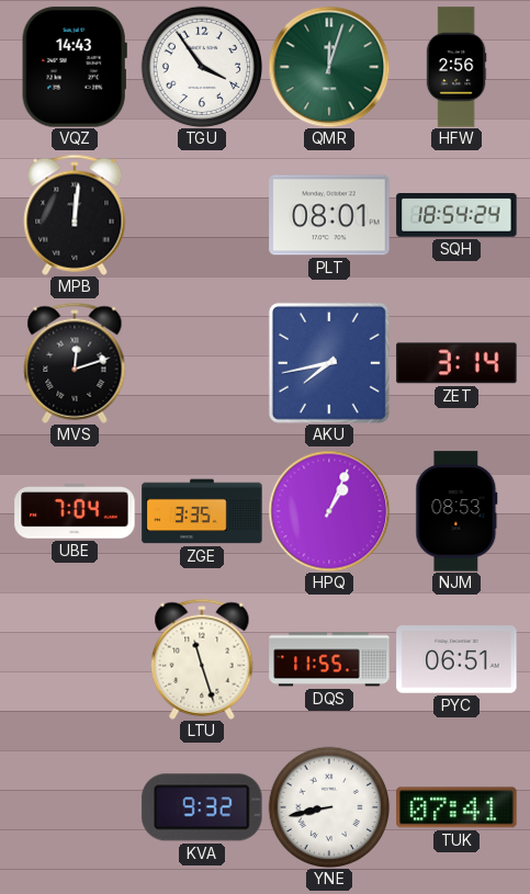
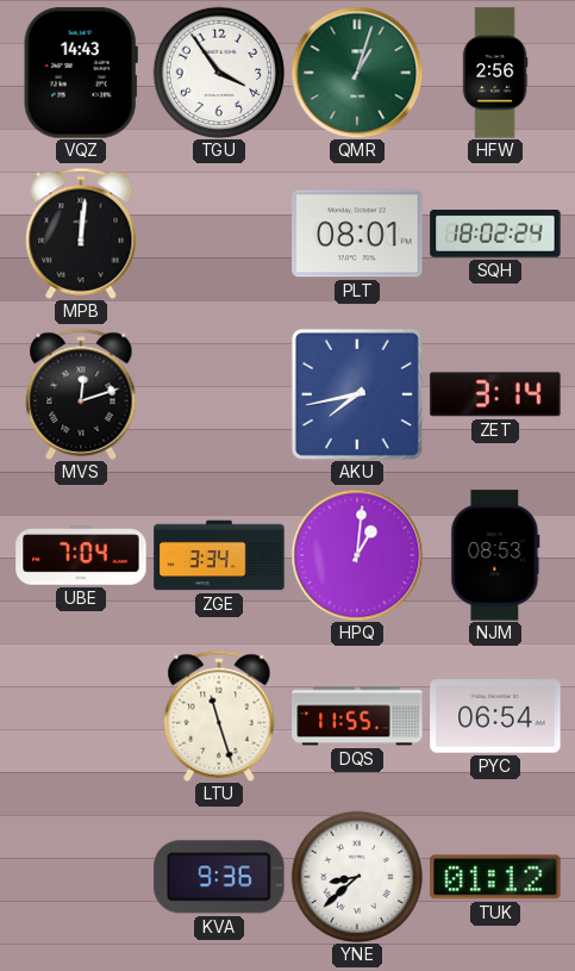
QMR: 12:03 -> 1:03 (357, 73)
SQH: 18:54 -> 18:02 (495, 235)
ZGE: 3:35 -> 3:34 (219, 555)
HPQ: 1:04 -> 1:01 (357, 555)
PYC: 06:51 -> 06:54 (495, 716)
KVA: 9:32 -> 9:36 (219, 877)
YNE: 8:43 -> 8:38 (357, 877)
TUK: 07:41 -> 01:12 (495, 877)
